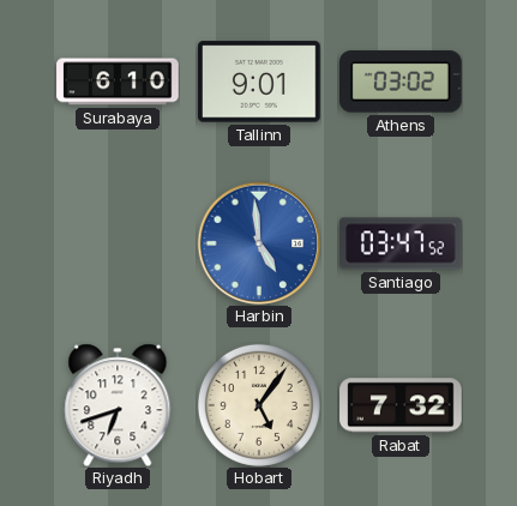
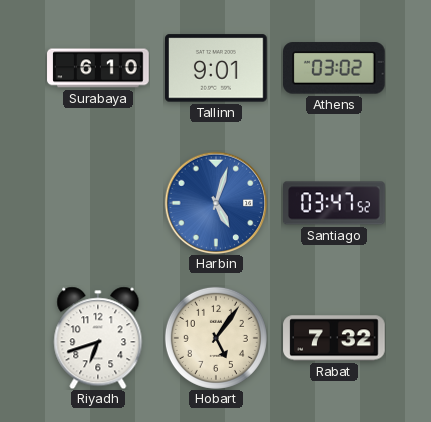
Harbin: 4:59 -> 5:03 (216, 203)
